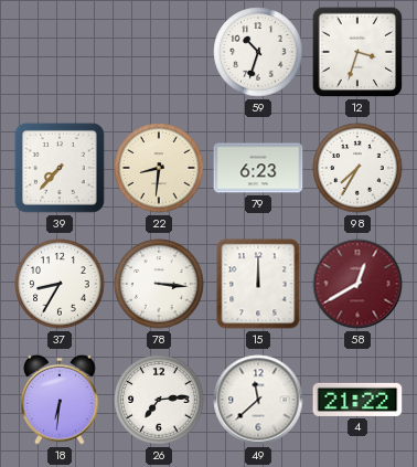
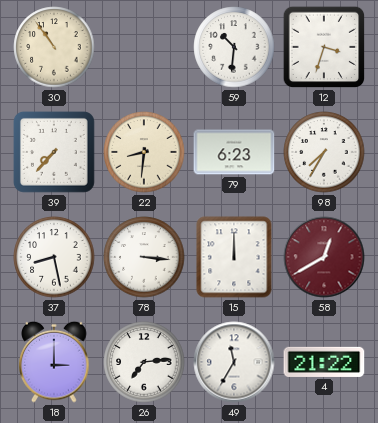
30: none -> 10:54 (54, 47)
59: 10:33 -> 10:31 (234, 47)
37: 8:35 -> 8:28 (54, 257)
18: 6:31 -> 3:00 (54, 362)
49: 11:38 -> 11:35 (234, 362)
